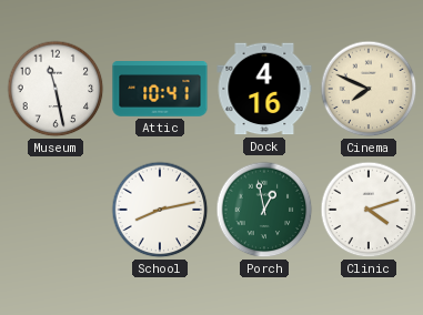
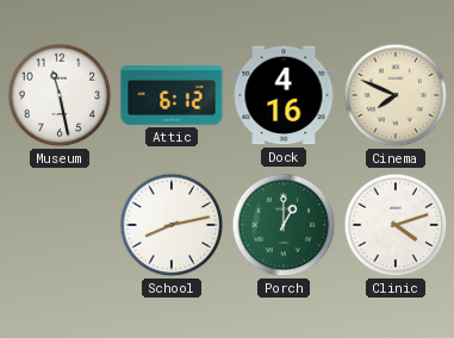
Attic: 10:41 -> 6:12 (172, 95)
Porch: 12:58 -> 1:00 (284, 225)
